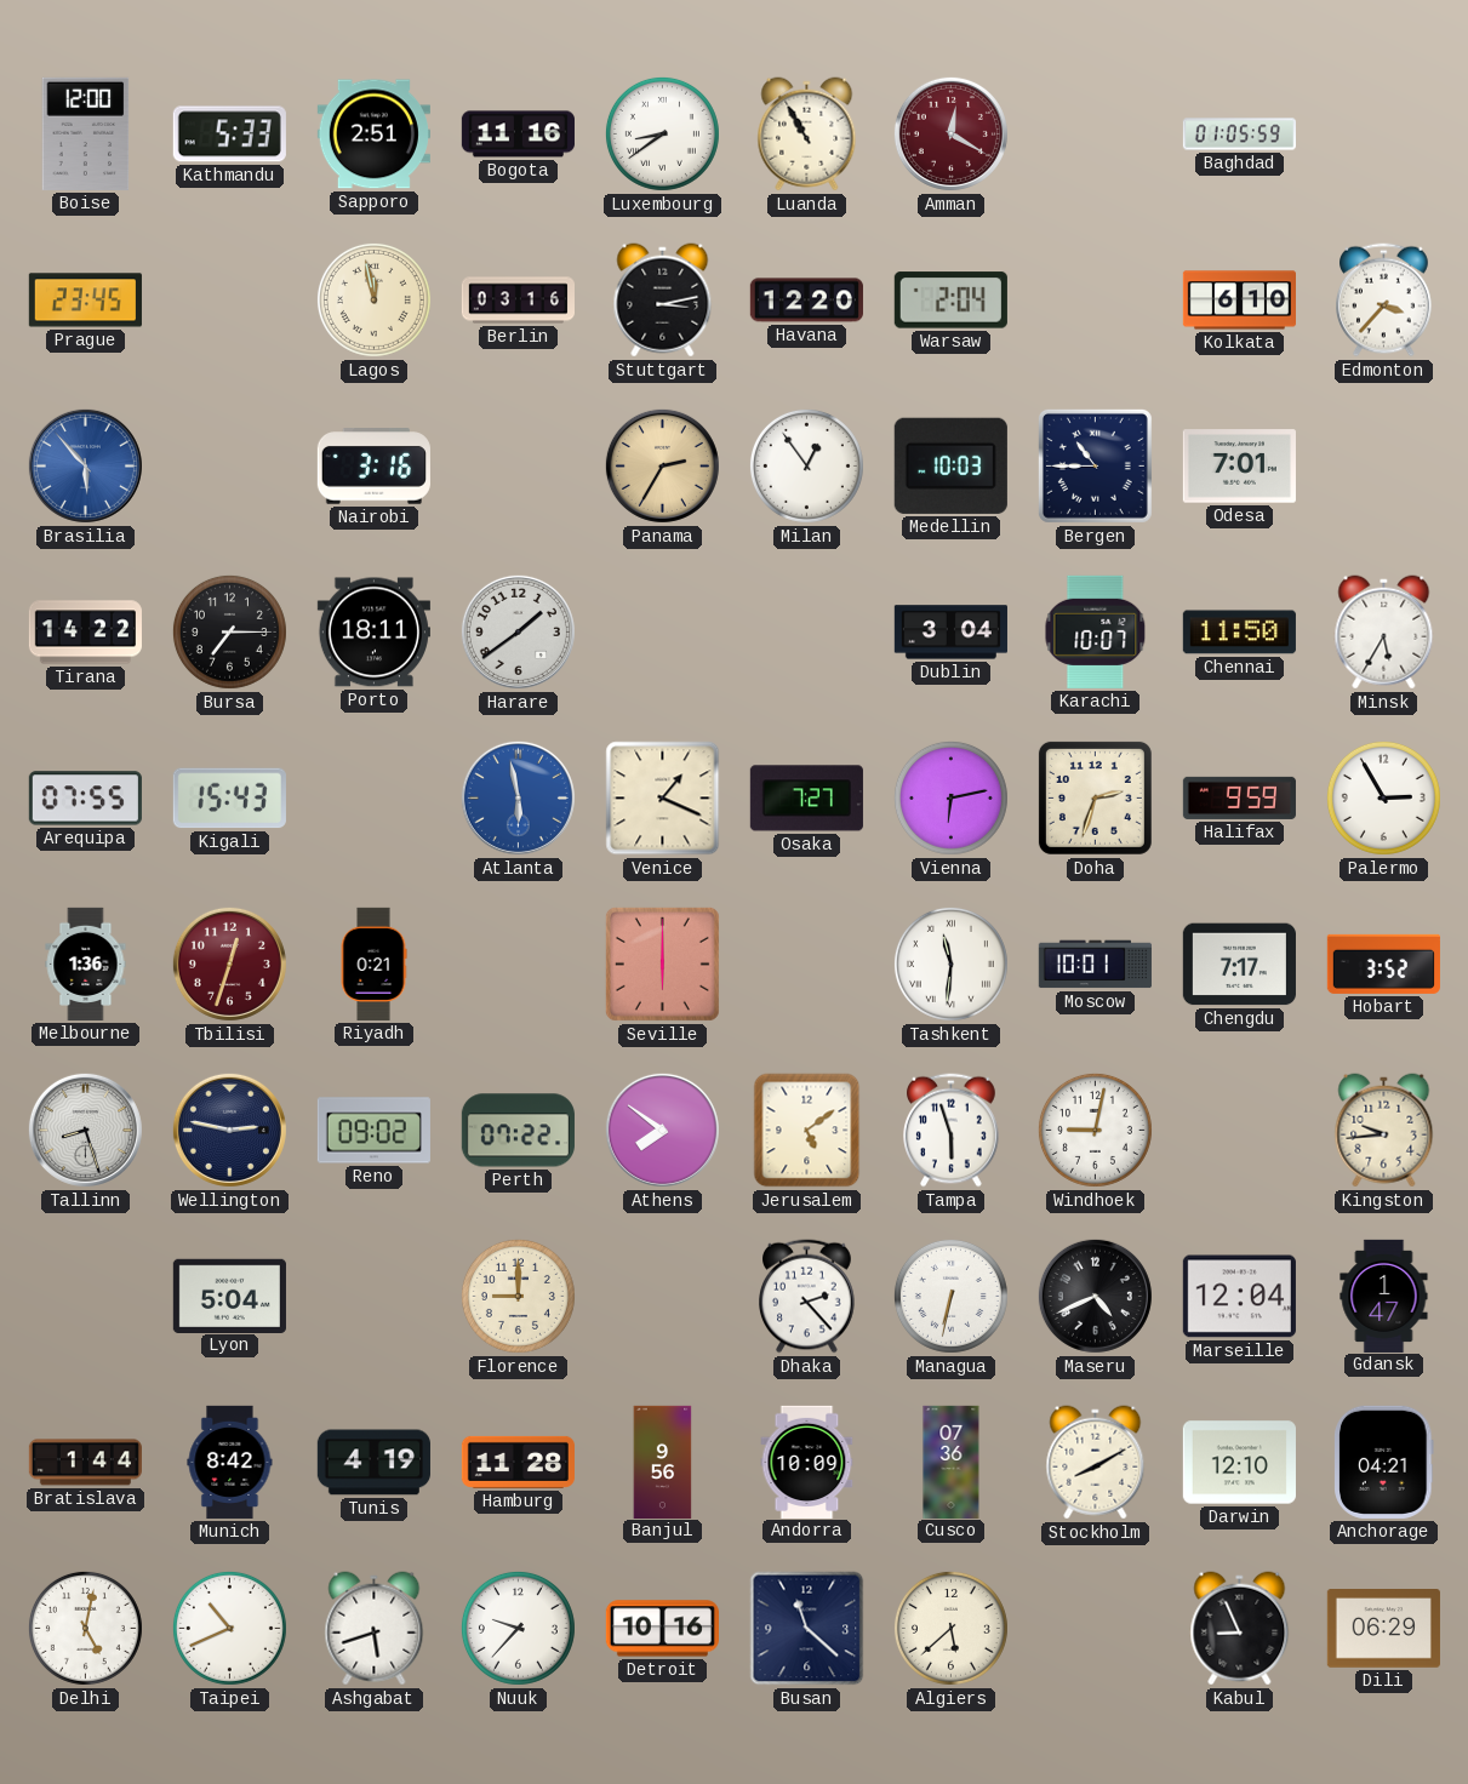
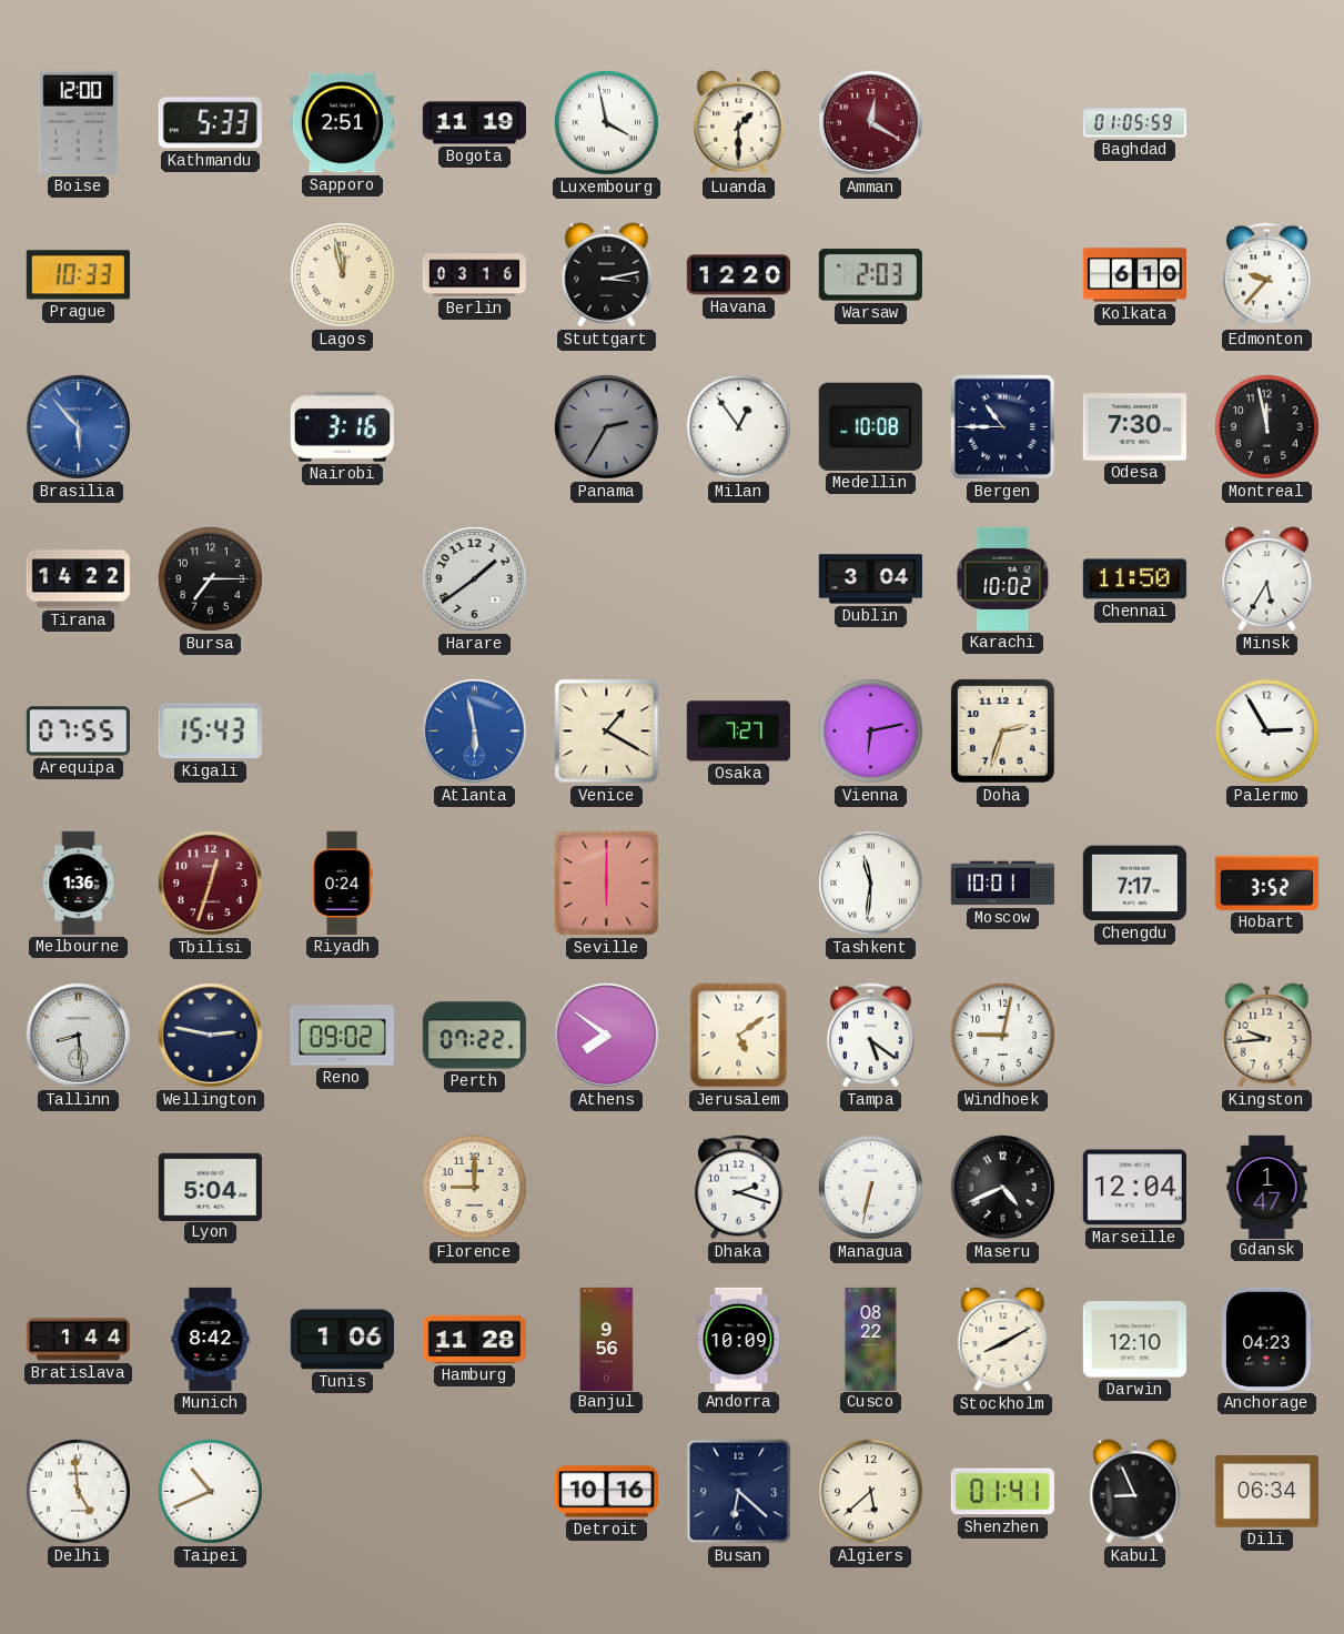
Bogota: 11:16 -> 11:19 (474, 123)
Luxembourg: 8:39 -> 3:58 (606, 122)
Luanda: 10:55 -> 1:30 (739, 123)
Prague: 23:45 -> 10:33 (78, 275)
Warsaw: 2:04 -> 2:03 (870, 275)
Edmonton: 3:37 -> 9:37 (1267, 275)
Panama dial: champagne -> grey (606, 426)
Medellin: 10:03 -> 10:08 (870, 426)
Odesa: 7:01 -> 7:30 (1134, 427)
Montreal: none -> 11:58 (1266, 426)
Porto: 18:11 -> none (373, 633)
Karachi: 10:07 -> 10:02 (1003, 578)
Venice: 1:19 -> 1:20 (607, 732)
Halifax: 9:59 -> none (1239, 797)
Riyadh: 0:21 -> 0:24 (342, 882)
Tallinn: 8:27 -> 8:29 (78, 1035)
Tampa: 5:57 -> 5:21 (871, 1036)
Dhaka: 2:23 -> 2:18 (739, 1188)
Tunis: 4:19 -> 1:06 (342, 1340)
Cusco: 07:36 -> 08:22 (871, 1339)
Anchorage: 04:21 -> 04:23 (1267, 1339)
Delhi: 5:02 -> 4:59 (78, 1491)
Ashgabat: 5:42 -> none (375, 1629)
Nuuk: 9:37 -> none (518, 1628)
Busan: 11:22 -> 6:22 (739, 1492)
Shenzhen: none -> 01:41 (1002, 1492)
Dili: 06:29 -> 06:34 (1266, 1492)
